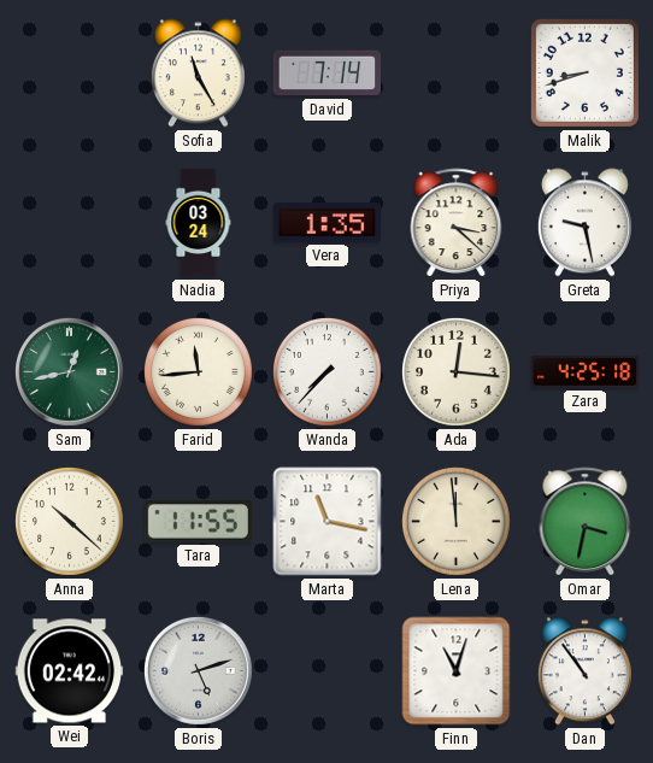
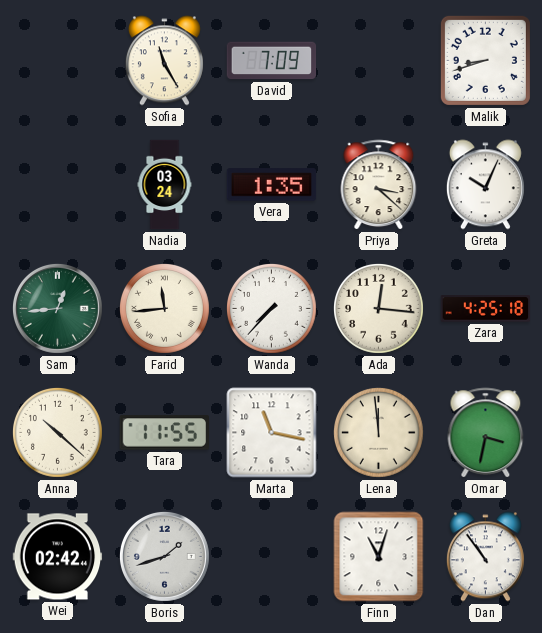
David: 7:14 -> 7:09 (272, 61)
Greta: 9:28 -> 10:04 (485, 185)
Sam: 12:43 -> 12:44 (57, 308)
Boris: 5:12 -> 1:42 (164, 556)
